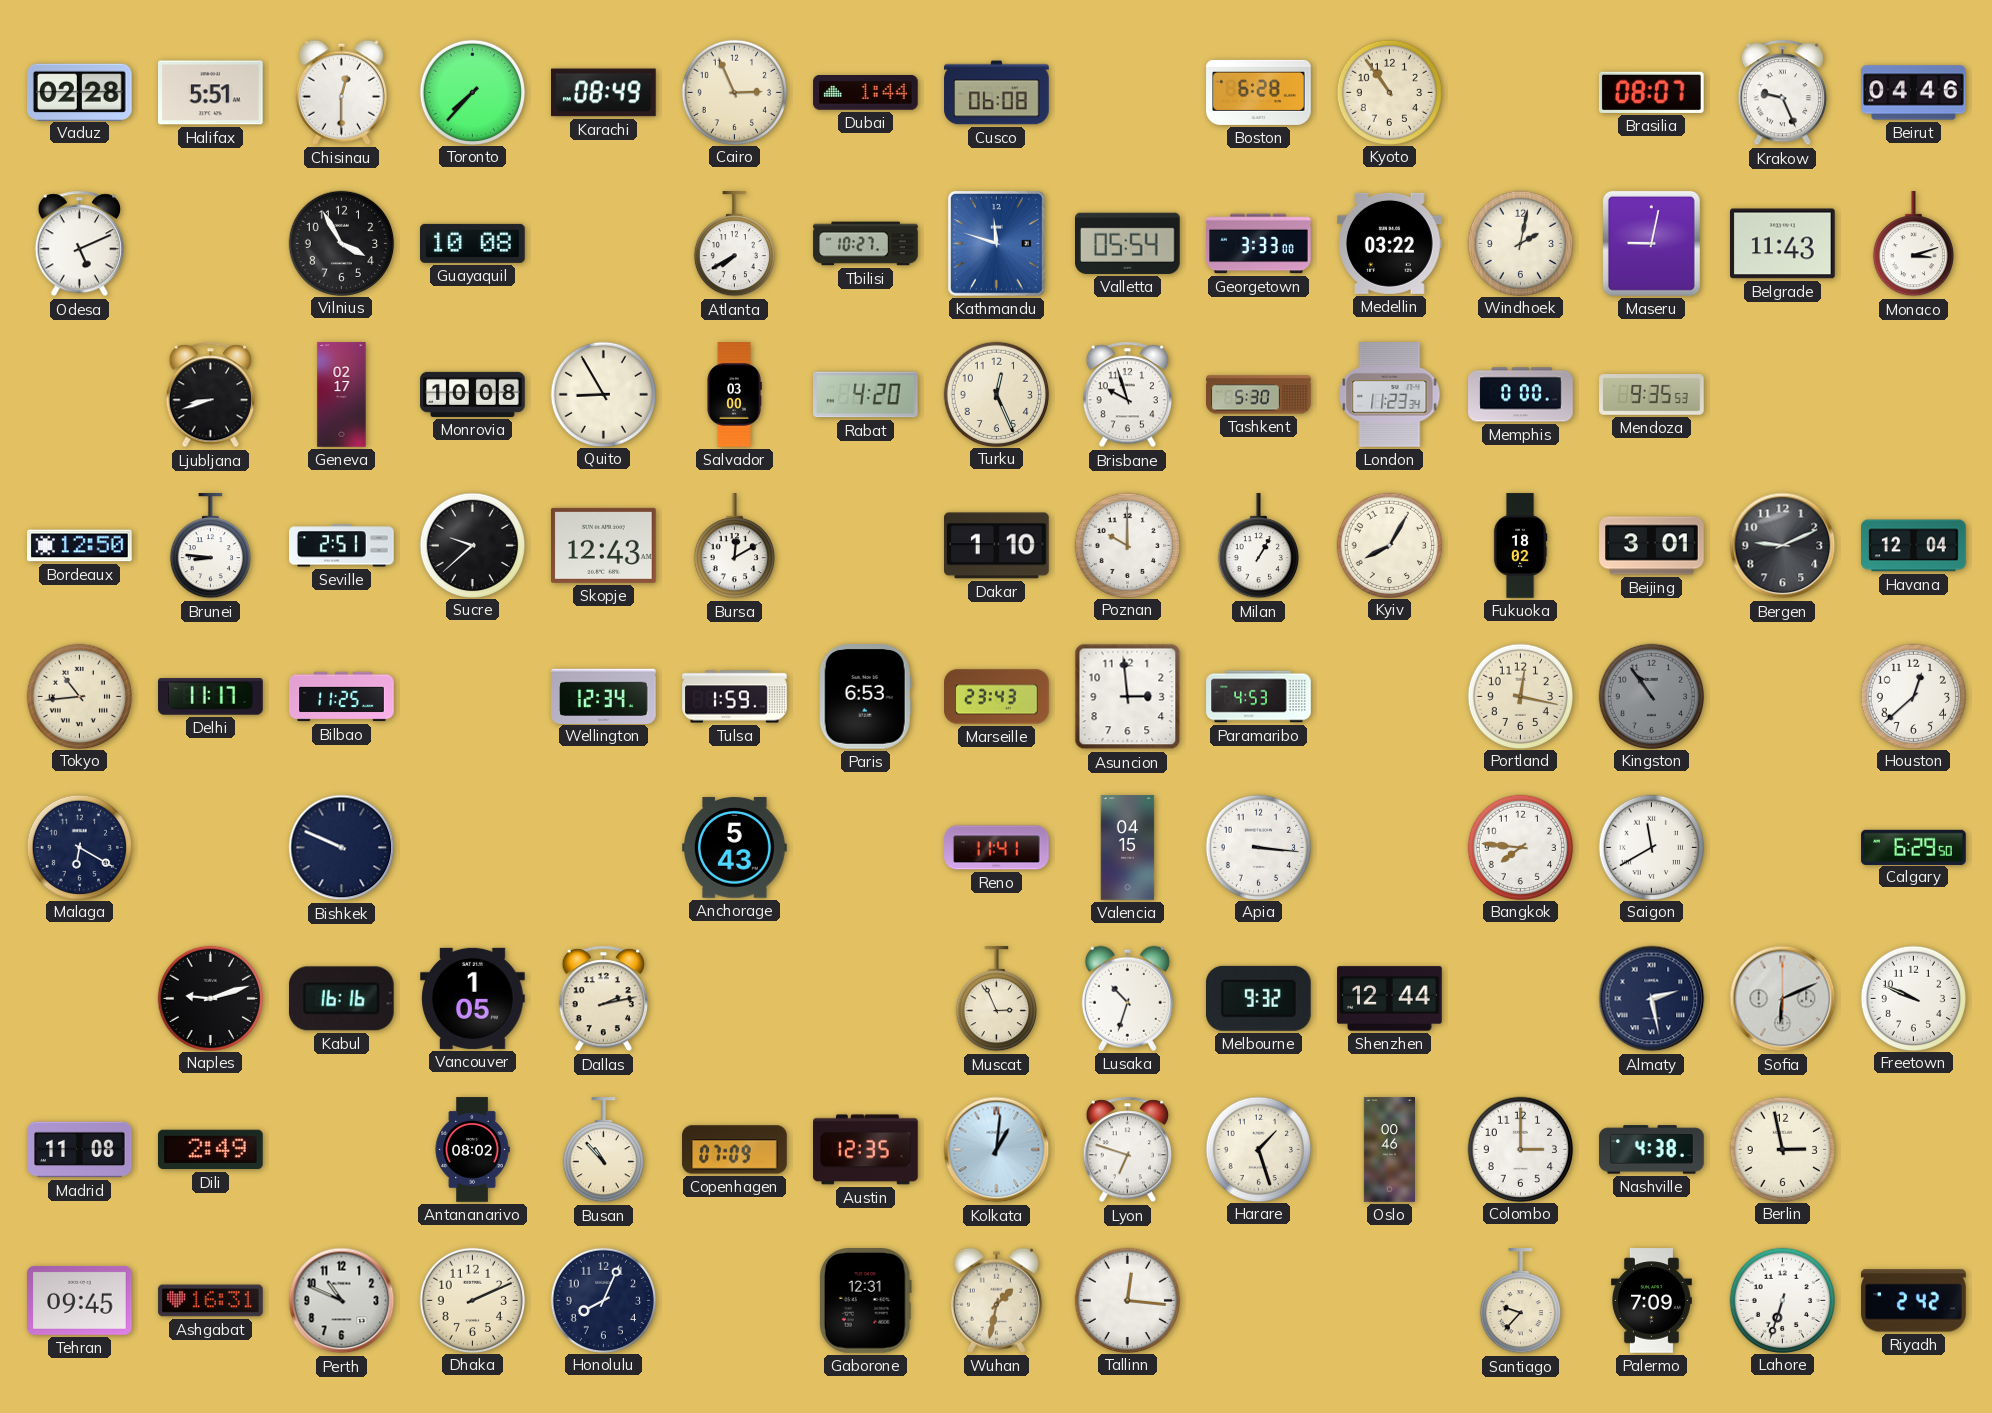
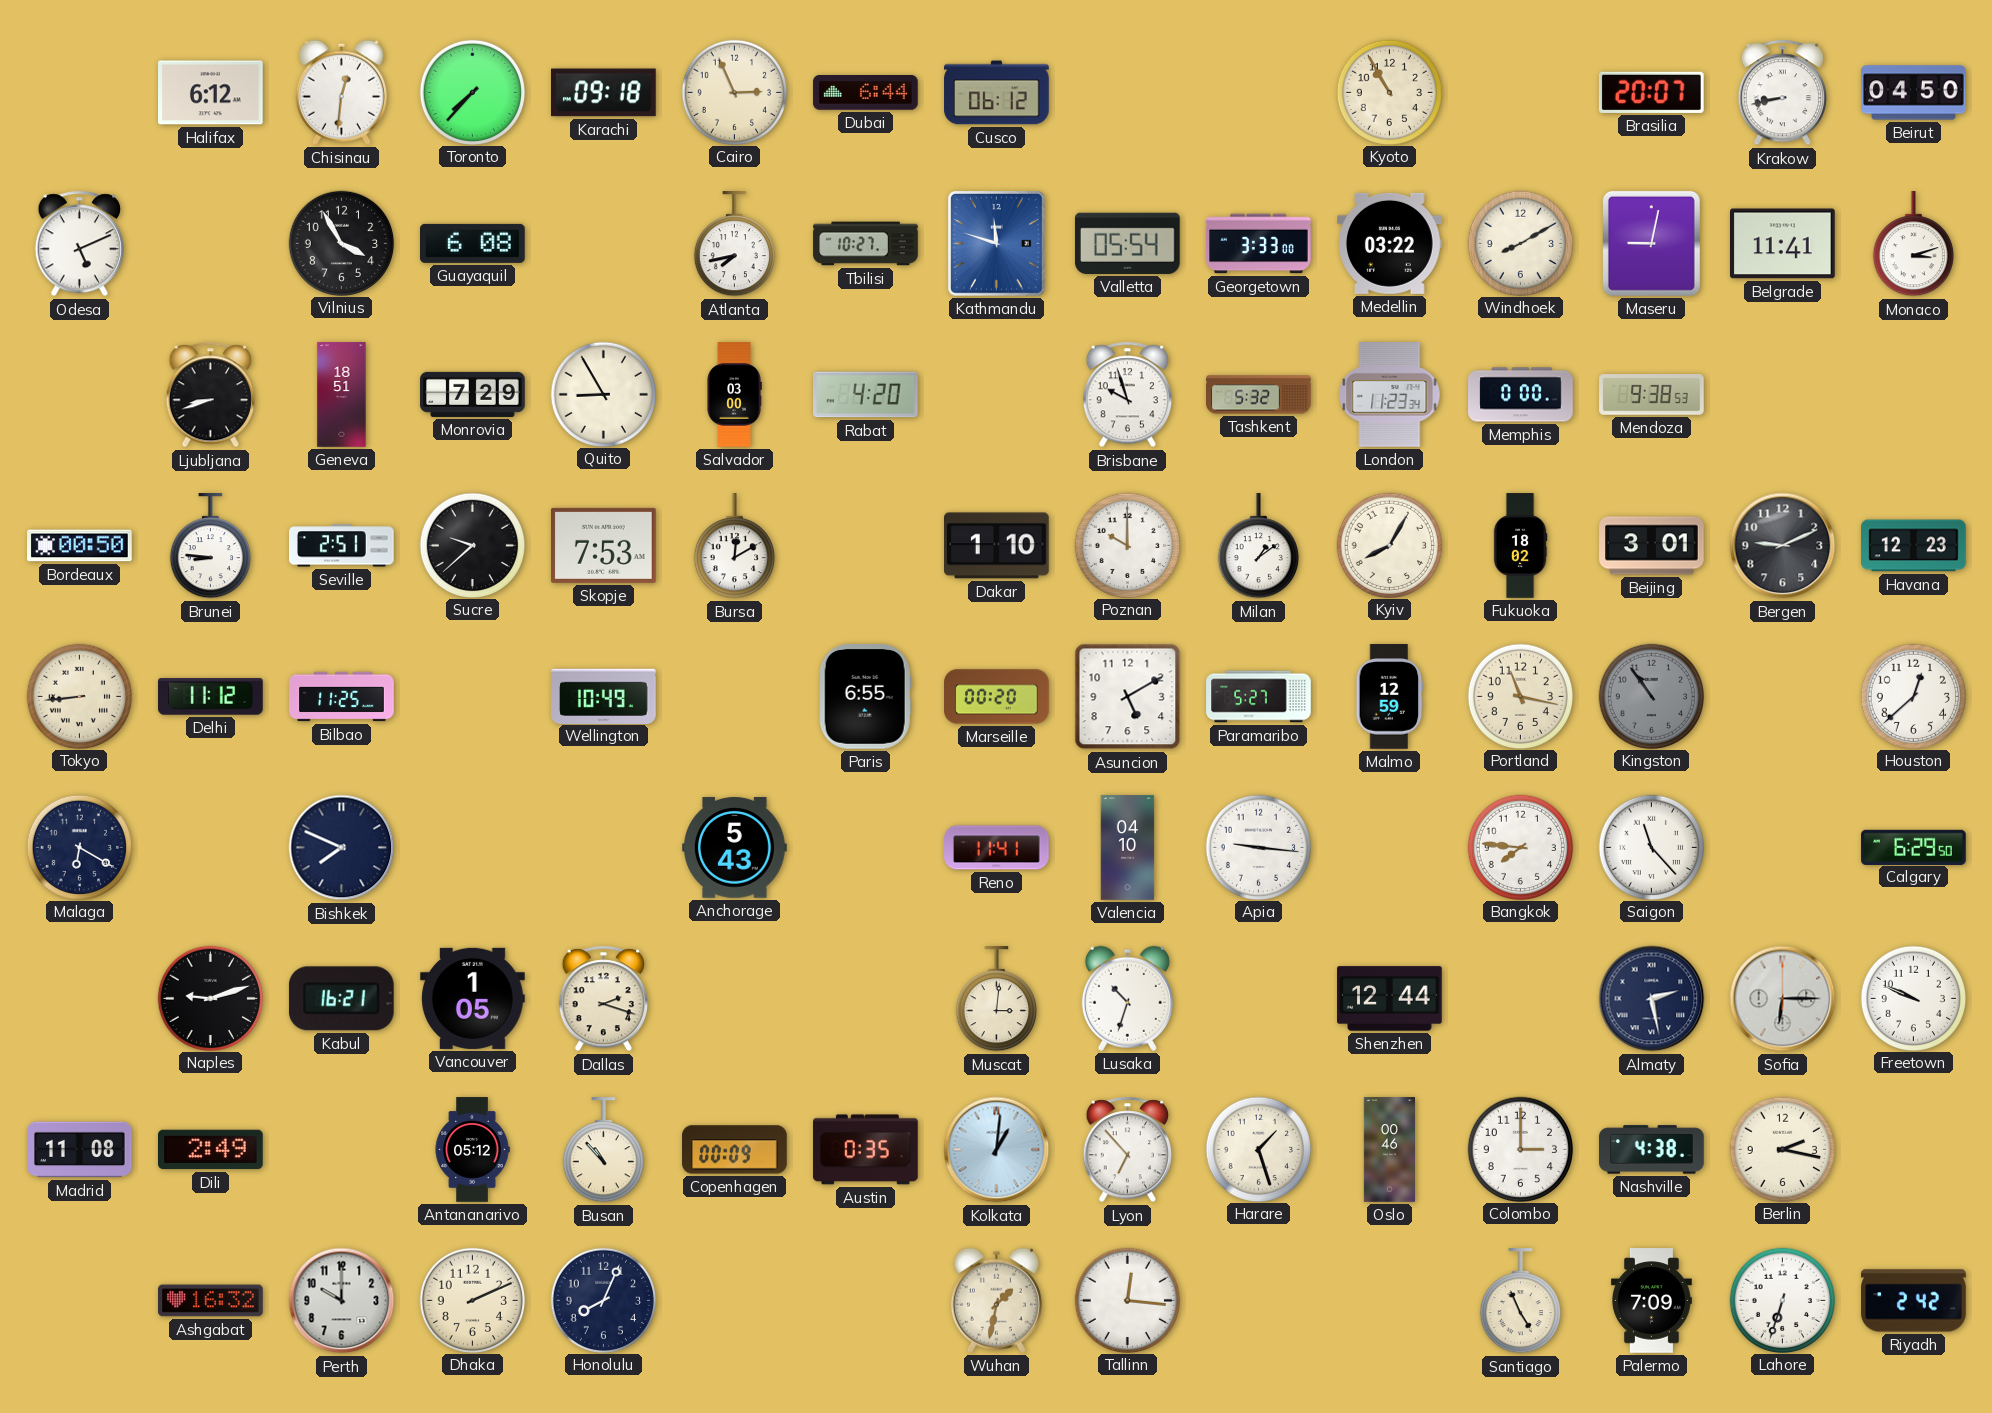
Vaduz: 02:28 -> none (80, 92)
Halifax: 5:51 -> 6:12 (211, 93)
Chisinau: 12:30 -> 12:31 (341, 92)
Karachi: 08:49 -> 09:18 (604, 93)
Dubai: 1:44 -> 6:44 (866, 93)
Cusco: 06:08 -> 06:12 (997, 93)
Boston: 6:28 -> none (1259, 92)
Kyoto: 10:54 -> 10:55 (1389, 92)
Brasilia: 08:07 -> 20:07 (1652, 92)
Krakow: 9:26 -> 8:43 (1782, 93)
Beirut: 04:46 -> 04:50 (1914, 93)
Guayaquil: 10:08 -> 6:08 (473, 243)
Atlanta: 7:40 -> 7:43 (734, 244)
Windhoek: 2:02 -> 8:10 (1520, 243)
Belgrade: 11:43 -> 11:41 (1783, 244)
Geneva: 02:17 -> 18:51 (342, 395)
Monrovia: 10:08 -> 7:29 (473, 394)
Turku: 12:26 -> none (996, 394)
Tashkent: 5:30 -> 5:32 (1259, 395)
Mendoza: 9:35 -> 9:38 (1652, 395)
Bordeaux: 12:50 -> 00:50 (80, 546)
Skopje: 12:43 -> 7:53 (604, 545)
Milan: 1:05 -> 1:09 (1258, 546)
Havana: 12:04 -> 12:23 (1914, 546)
Tokyo: 10:44 -> 8:44 (79, 696)
Delhi: 11:17 -> 11:12 (211, 697)
Wellington: 12:34 -> 10:49 (604, 696)
Tulsa: 1:59 -> none (735, 697)
Paris: 6:53 -> 6:55 (865, 697)
Marseille: 23:43 -> 00:20 (997, 697)
Asuncion: 2:59 -> 5:10 (1128, 697)
Paramaribo: 4:53 -> 5:27 (1259, 697)
Malmo: none -> 12:59 (1390, 697)
Portland: 12:17 -> 11:17 (1520, 696)
Bishkek: 9:49 -> 7:49 (342, 848)
Valencia: 04:15 -> 04:10 (1128, 848)
Apia: 3:16 -> 9:16 (1258, 847)
Saigon: 11:40 -> 11:23 (1651, 847)
Kabul: 16:16 -> 16:21 (341, 999)
Dallas: 2:13 -> 2:18 (603, 999)
Muscat: 2:56 -> 3:01 (996, 999)
Melbourne: 9:32 -> none (1258, 998)
Sofia: 6:11 -> 6:15 (1783, 999)
Antananarivo: 08:02 -> 05:12 (472, 1150)
Copenhagen: 07:09 -> 00:09 (735, 1150)
Austin: 12:35 -> 0:35 (866, 1150)
Lyon: 6:48 -> 6:53 (1127, 1150)
Berlin: 2:58 -> 2:17 (1782, 1149)
Tehran: 09:45 -> none (80, 1300)
Ashgabat: 16:31 -> 16:32 (211, 1301)
Perth: 10:49 -> 10:00 (342, 1301)
Gaborone: 12:31 -> none (865, 1301)
Santiago: 9:37 -> 4:56 (1520, 1301)
